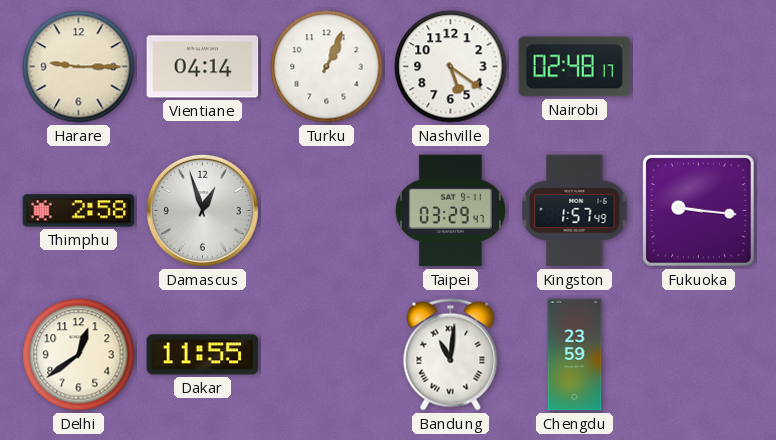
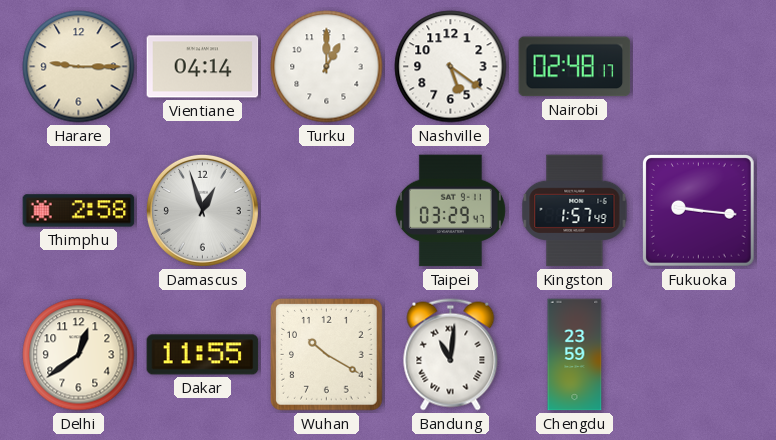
Turku: 1:04 -> 1:00 (327, 67)
Wuhan: none -> 10:20 (327, 355)
